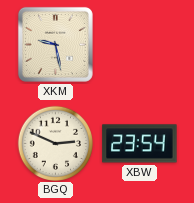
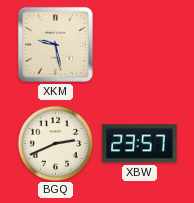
BGQ: 2:49 -> 2:41 (55, 143)
XBW: 23:54 -> 23:57 (140, 144)
